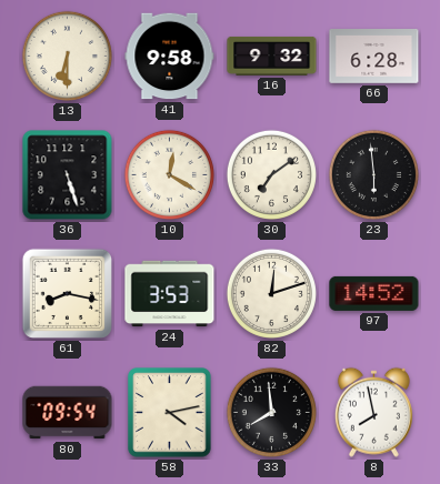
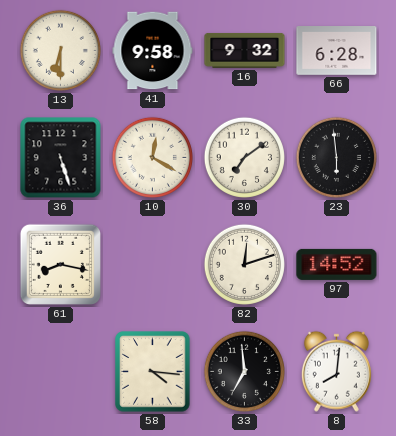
24: 3:53 -> none (170, 294)
80: 09:54 -> none (68, 413)
58: 4:13 -> 4:16 (153, 372)
33: 7:59 -> 6:59 (244, 371)
8: 7:58 -> 8:01 (336, 371)
